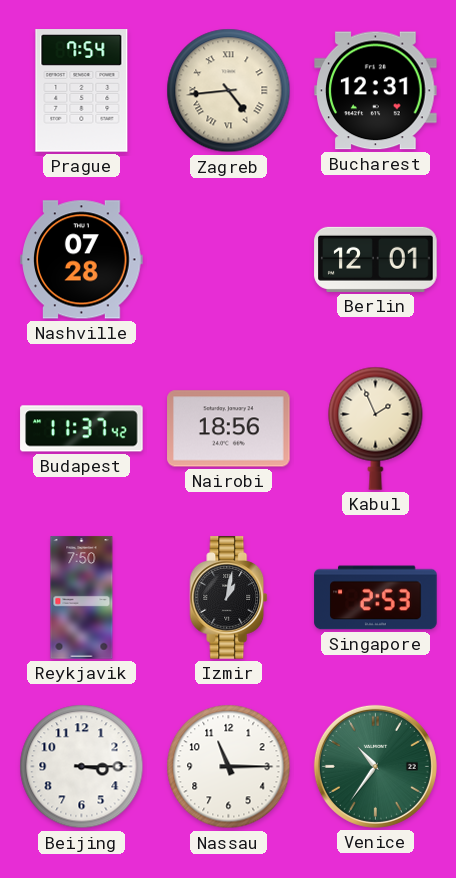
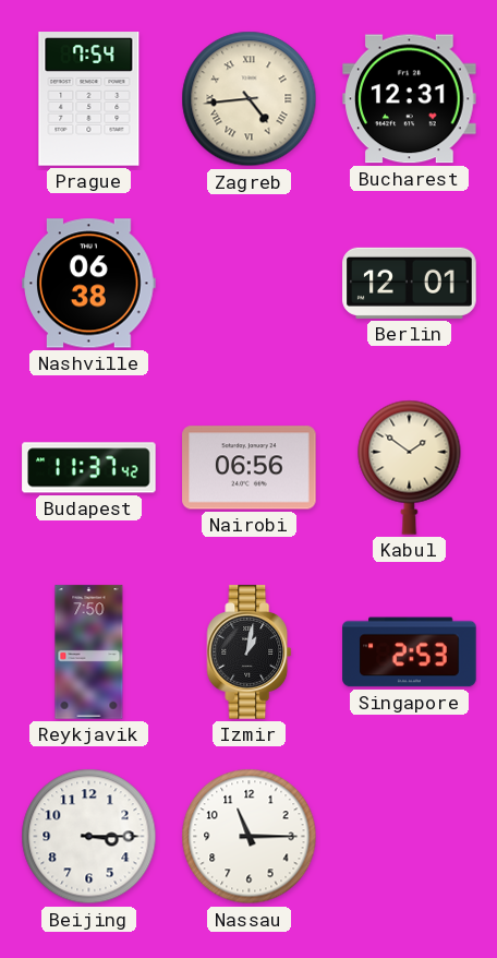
Nashville: 07:28 -> 06:38 (89, 284)
Nairobi: 18:56 -> 06:56 (250, 468)
Kabul: 1:56 -> 1:51 (410, 467)
Venice: 10:36 -> none (375, 766)
